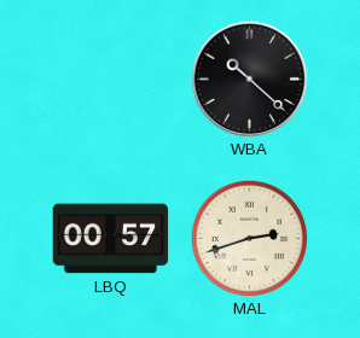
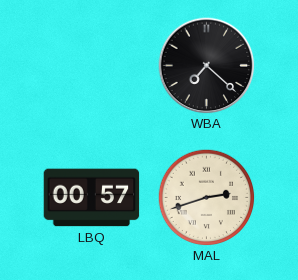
WBA: 10:22 -> 7:22 (207, 66)
